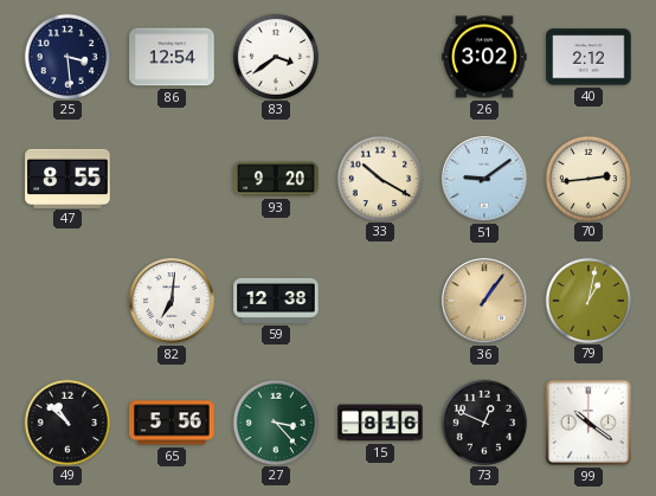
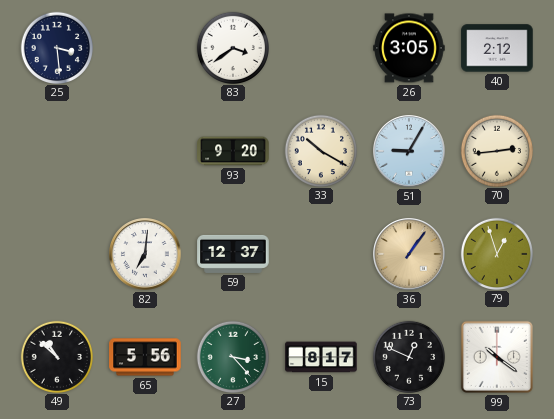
86: 12:54 -> none (172, 57)
26: 3:02 -> 3:05 (409, 48)
47: 8:55 -> none (67, 178)
51: 9:09 -> 9:05 (409, 151)
59: 12:38 -> 12:37 (233, 254)
79: 1:02 -> 12:57 (496, 253)
15: 8:16 -> 8:17 (321, 357)
